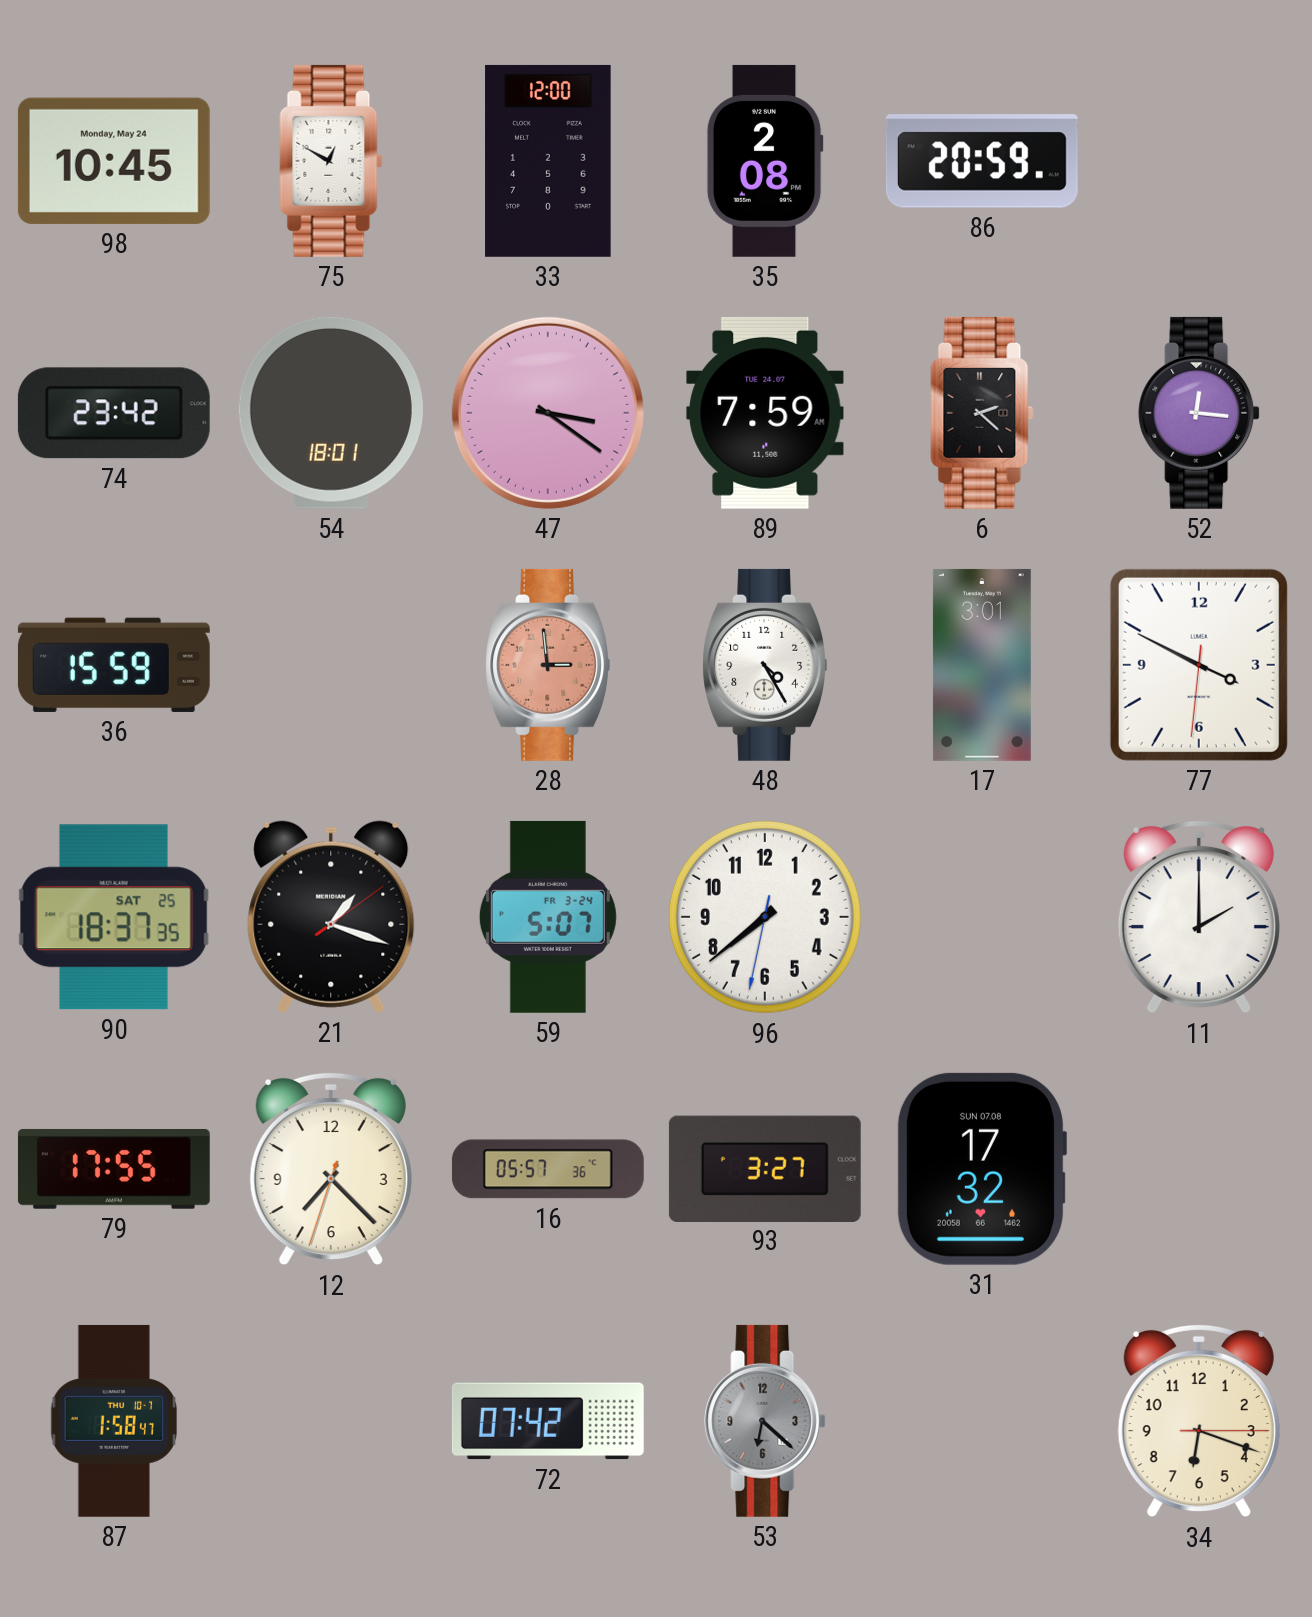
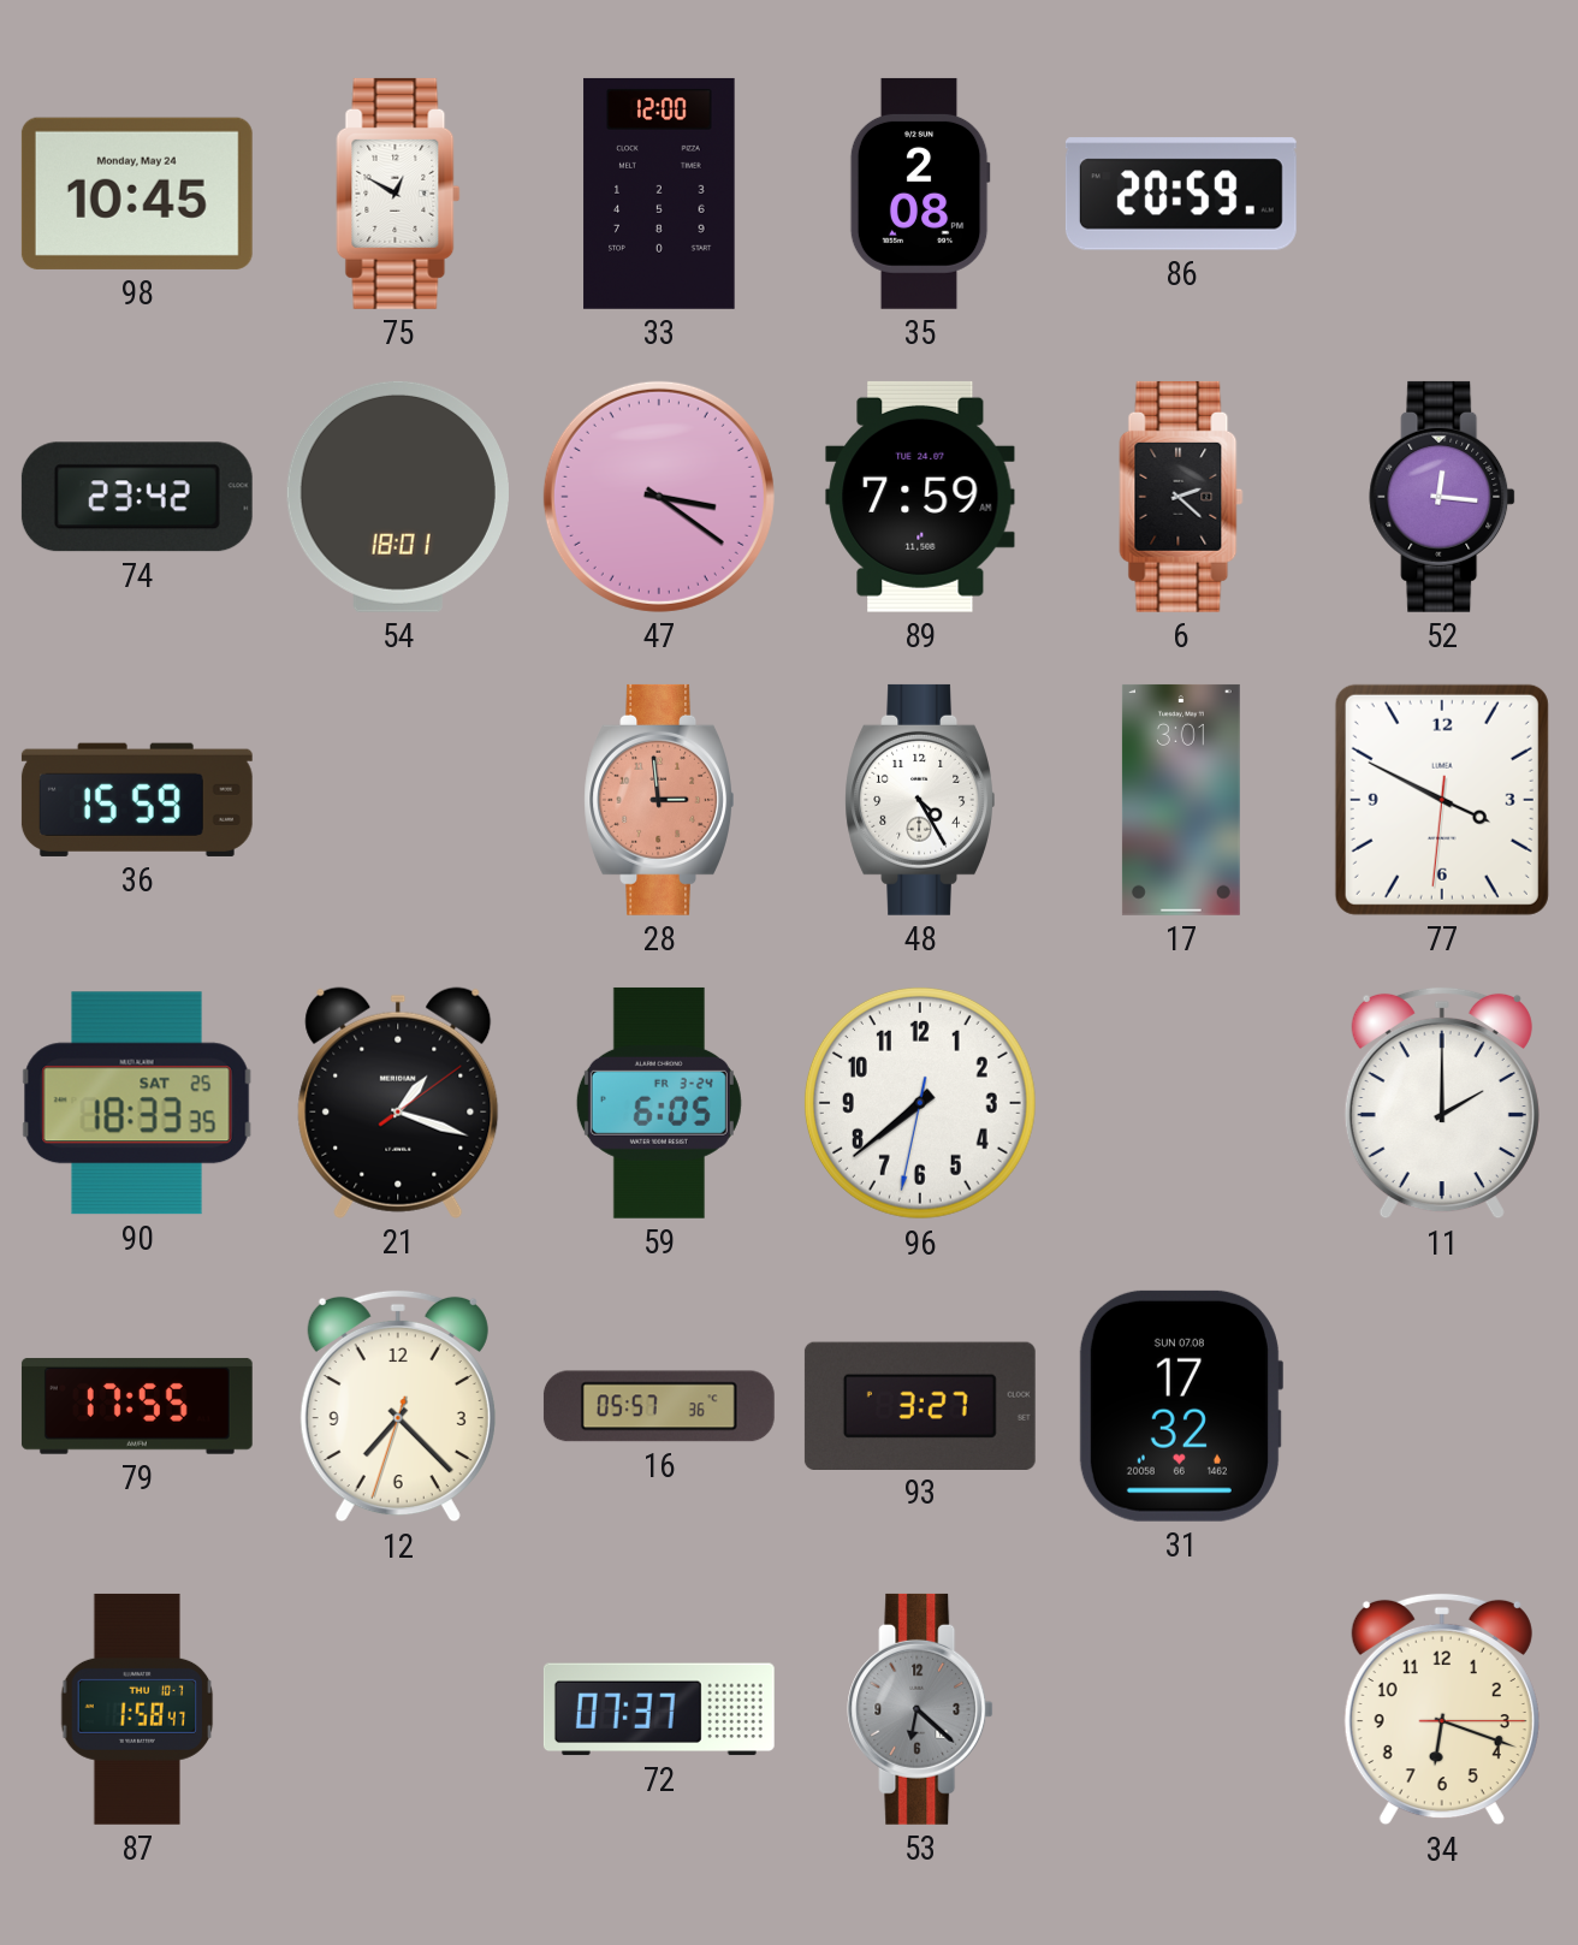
90: 18:37 -> 18:33 (137, 1103)
59: 5:07 -> 6:05 (659, 1103)
72: 07:42 -> 07:37 (659, 1709)
